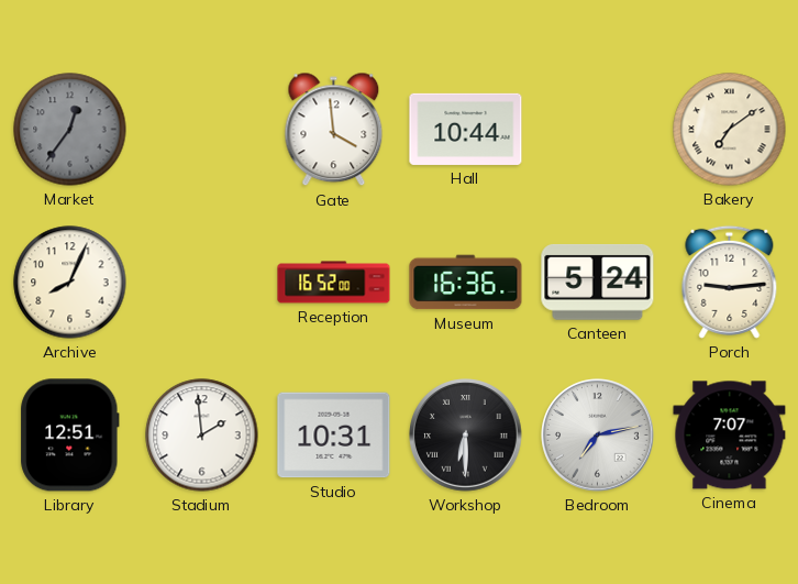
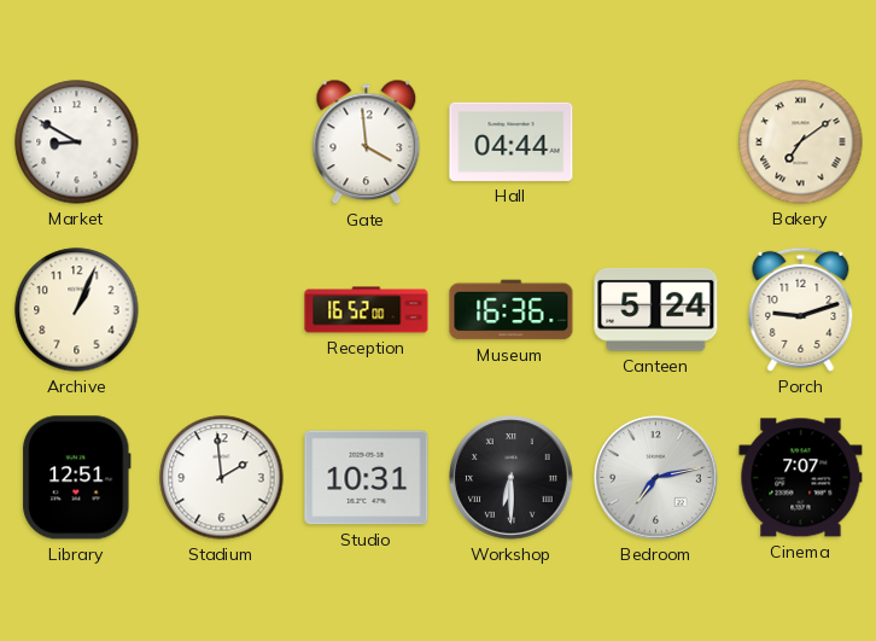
Market: 12:36 -> 8:50 (77, 142)
Market dial: grey -> white (77, 142)
Hall: 10:44 -> 04:44 (512, 141)
Archive: 8:04 -> 1:04 (77, 310)
Porch: 9:14 -> 9:12 (801, 309)
